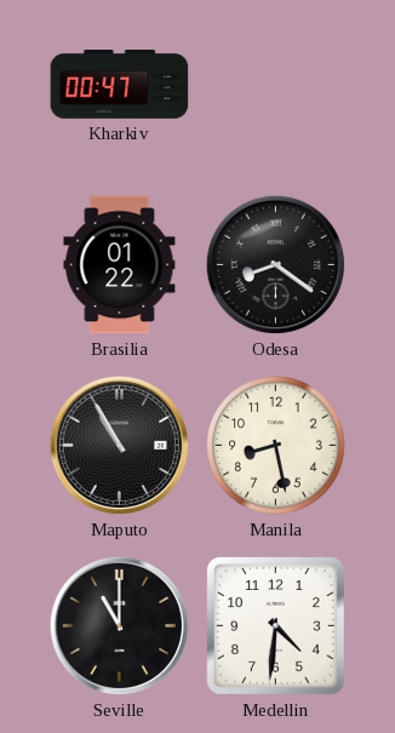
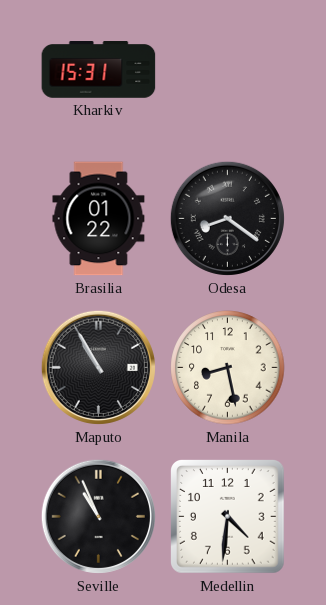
Kharkiv: 00:47 -> 15:31 (99, 70)
Seville: 11:00 -> 10:56 (98, 516)
